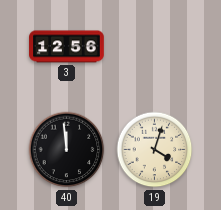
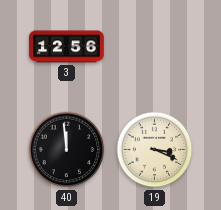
19: 4:03 -> 3:19 (155, 150)
